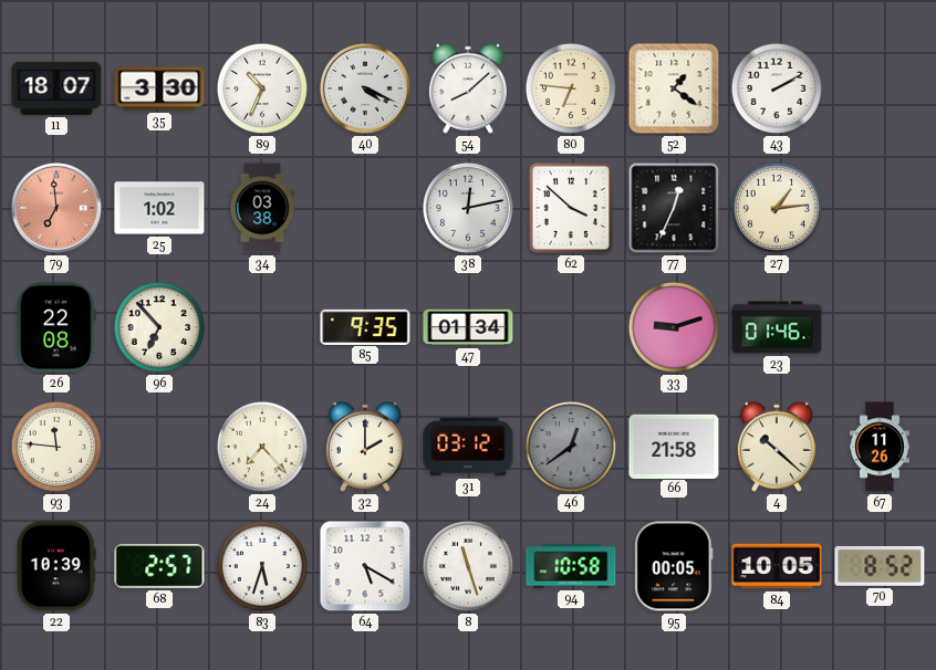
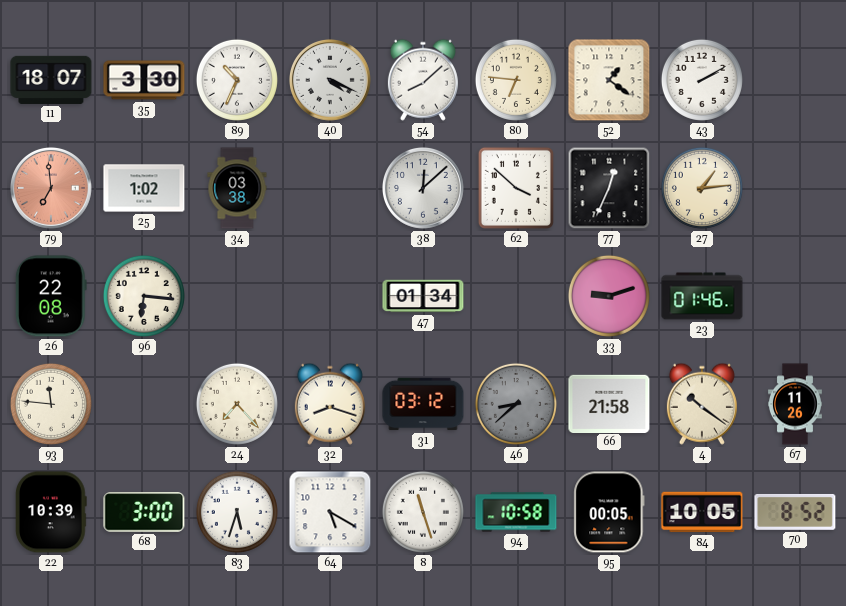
38: 12:13 -> 12:08 (424, 188)
96: 6:53 -> 6:16 (144, 296)
85: 9:35 -> none (365, 326)
32: 2:00 -> 8:18 (330, 404)
46: 12:39 -> 8:38 (516, 404)
4: 10:22 -> 10:21 (702, 404)
68: 2:57 -> 3:00 (144, 512)
